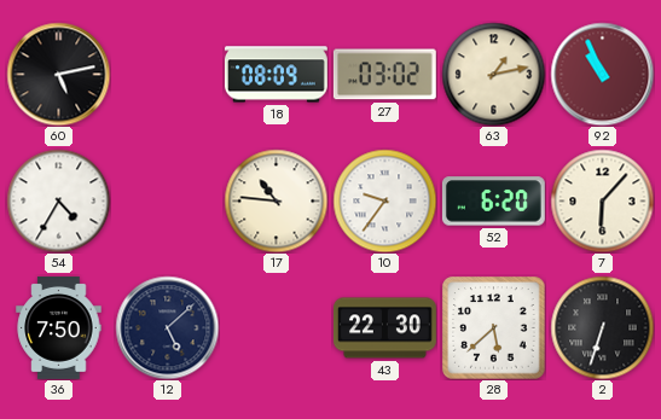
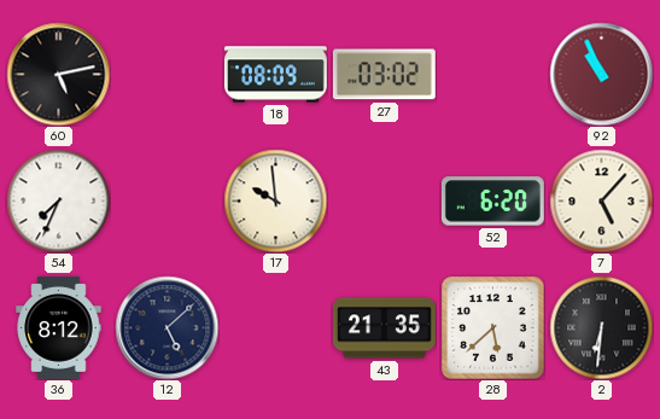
63: 1:13 -> none (493, 74)
54: 4:35 -> 7:34 (58, 200)
17: 10:46 -> 9:59 (275, 200)
10: 9:36 -> none (384, 200)
7: 6:07 -> 5:07 (601, 200)
36: 7:50 -> 8:12 (59, 328)
43: 22:30 -> 21:35 (384, 328)
2: 6:33 -> 6:31 (601, 327)
